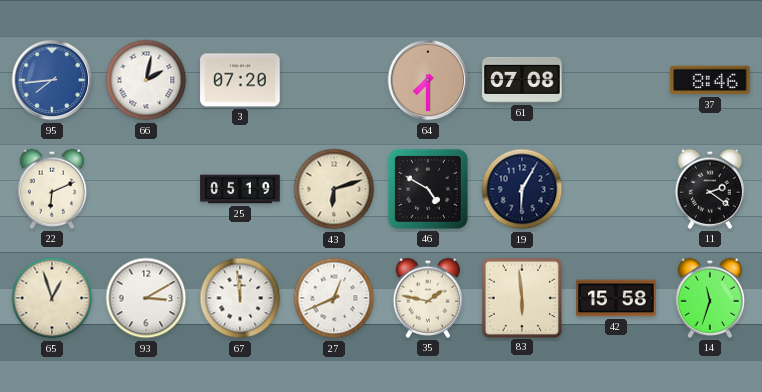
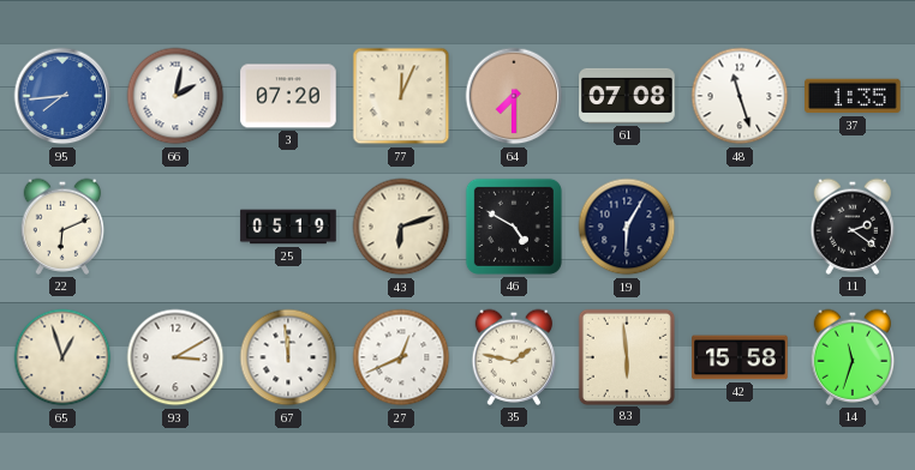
77: none -> 12:04 (401, 96)
48: none -> 11:27 (740, 96)
37: 8:46 -> 1:35 (853, 96)
